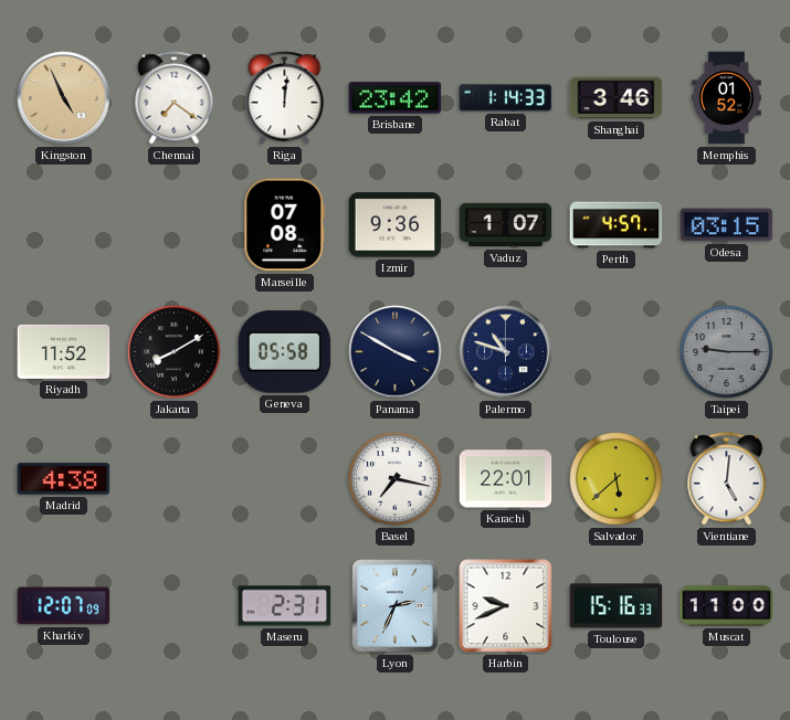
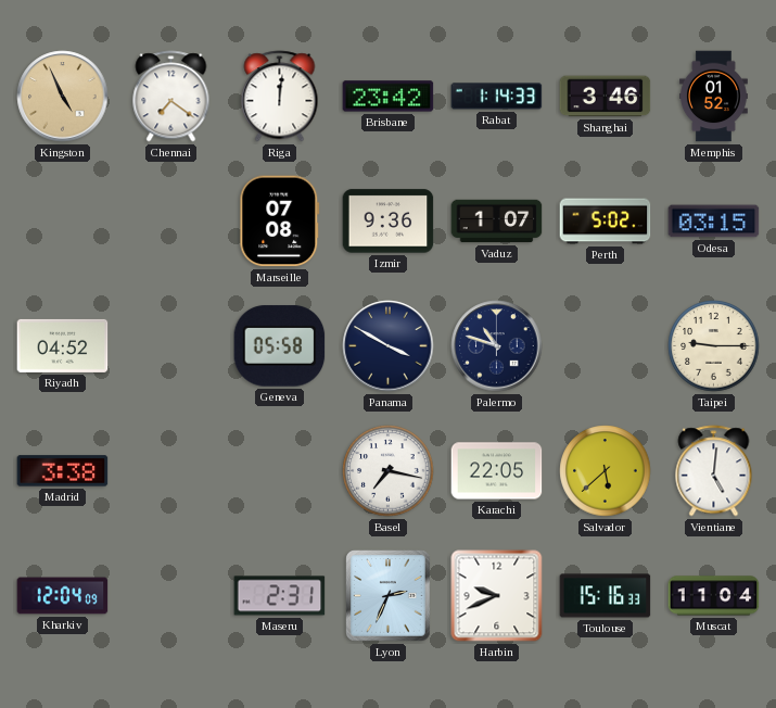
Perth: 4:57 -> 5:02 (606, 222)
Riyadh: 11:52 -> 04:52 (63, 345)
Jakarta: 8:10 -> none (175, 352)
Taipei dial: grey -> cream (714, 346)
Madrid: 4:38 -> 3:38 (63, 471)
Karachi: 22:01 -> 22:05 (497, 471)
Kharkiv: 12:07 -> 12:04 (63, 596)
Muscat: 11:00 -> 11:04 (714, 596)
